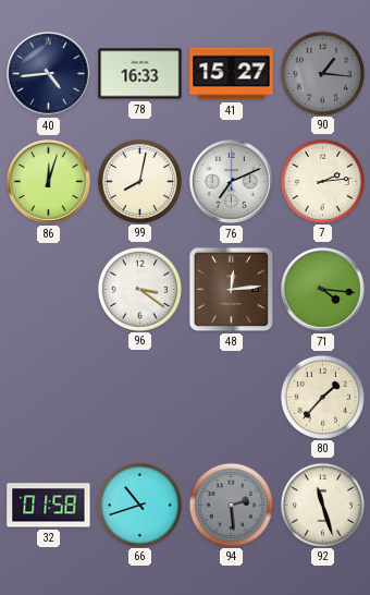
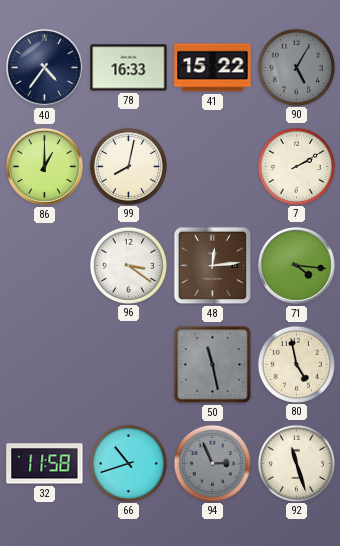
40: 4:44 -> 4:36 (45, 68)
41: 15:27 -> 15:22 (213, 68)
90: 1:16 -> 5:05 (296, 67)
86: 12:03 -> 1:00 (45, 167)
76: 7:11 -> none (232, 182)
7: 2:14 -> 2:10 (296, 166)
50: none -> 11:28 (213, 365)
80: 1:37 -> 4:58 (296, 364)
32: 01:58 -> 11:58 (45, 464)
94: 2:29 -> 2:56 (212, 463)
